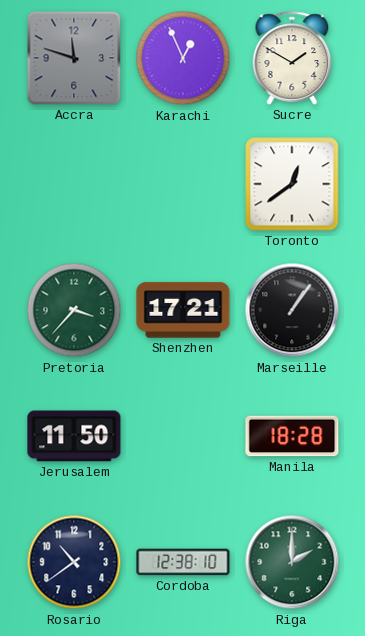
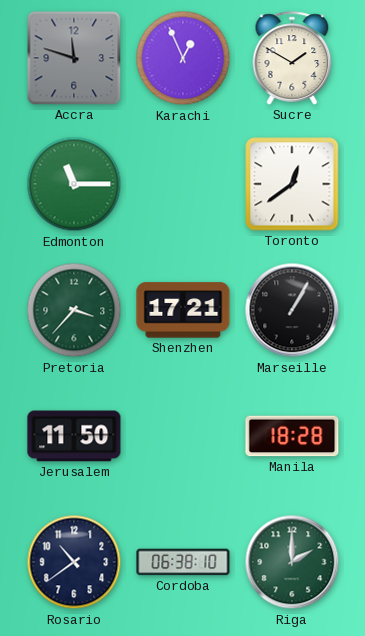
Edmonton: none -> 11:15 (74, 184)
Marseille: 1:06 -> 1:05 (292, 310)
Cordoba: 12:38 -> 06:38 (183, 562)
